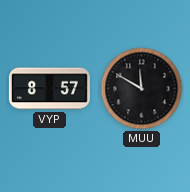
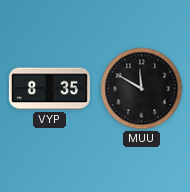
VYP: 8:57 -> 8:35 (49, 89)
